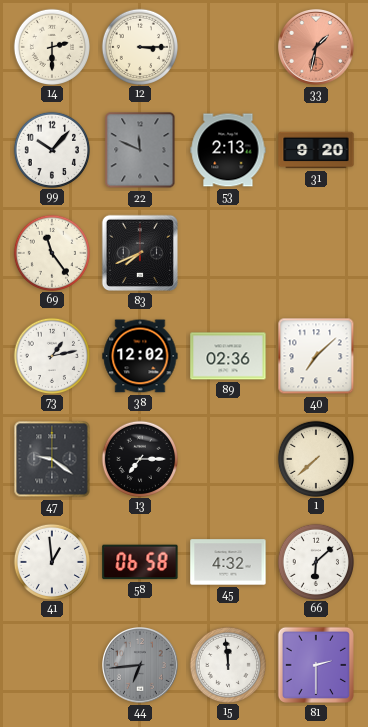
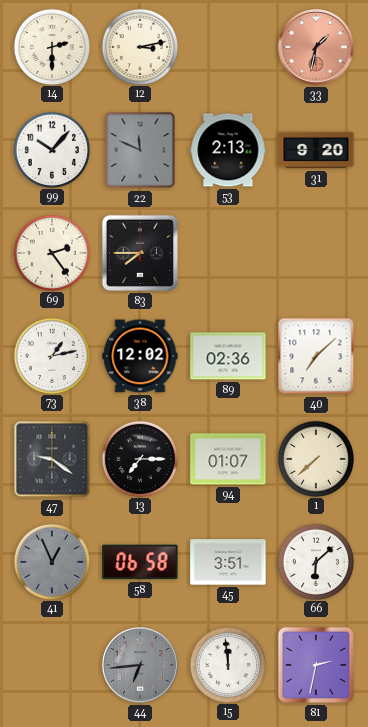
12: 3:15 -> 3:13 (139, 46)
69: 11:24 -> 2:24 (51, 252)
83: 7:41 -> 7:45 (140, 253)
94: none -> 01:07 (228, 459)
41: 12:59 -> 12:56 (51, 561)
41 dial: white -> grey (51, 561)
45: 4:32 -> 3:51 (228, 562)
81: 2:30 -> 2:32 (316, 665)
